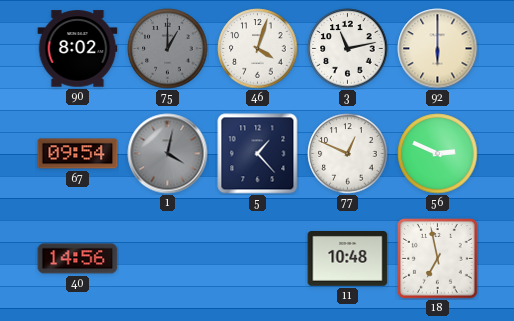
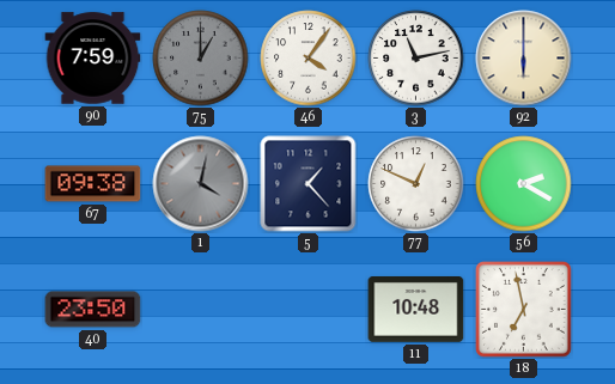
90: 8:02 -> 7:59 (93, 59)
46: 4:03 -> 4:06 (309, 59)
67: 09:54 -> 09:38 (93, 184)
56: 2:49 -> 2:20 (524, 184)
40: 14:56 -> 23:50 (93, 310)
